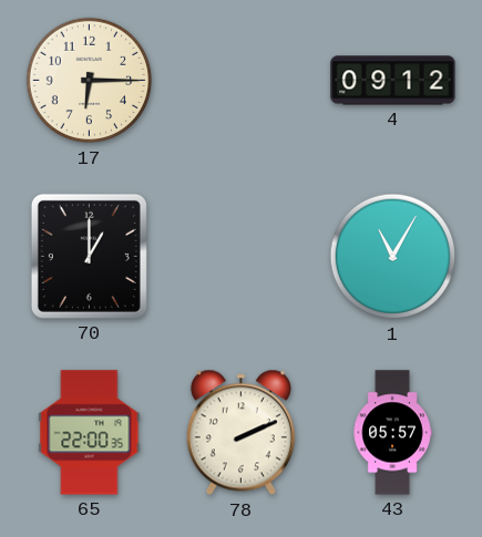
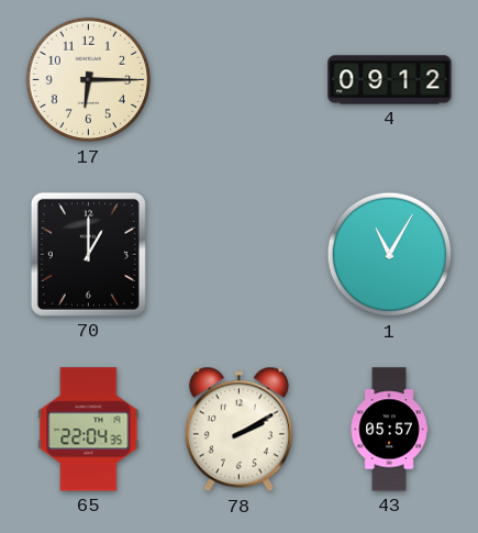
65: 22:00 -> 22:04 (89, 430)
78: 2:11 -> 2:10 (238, 430)
